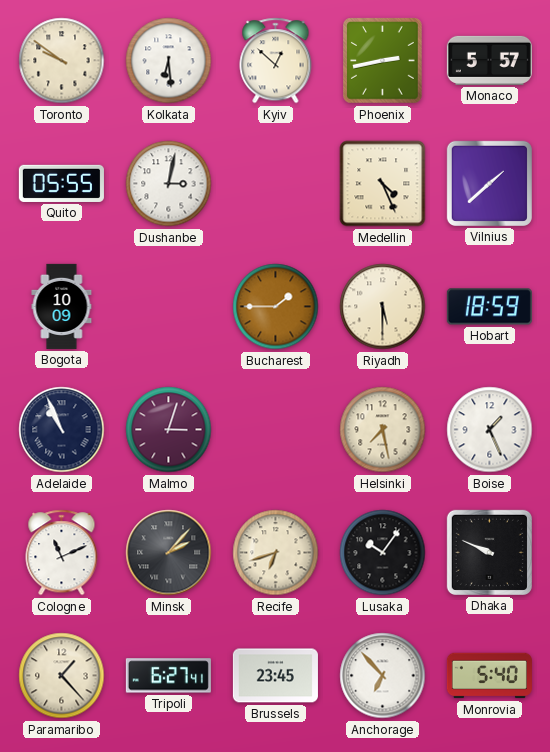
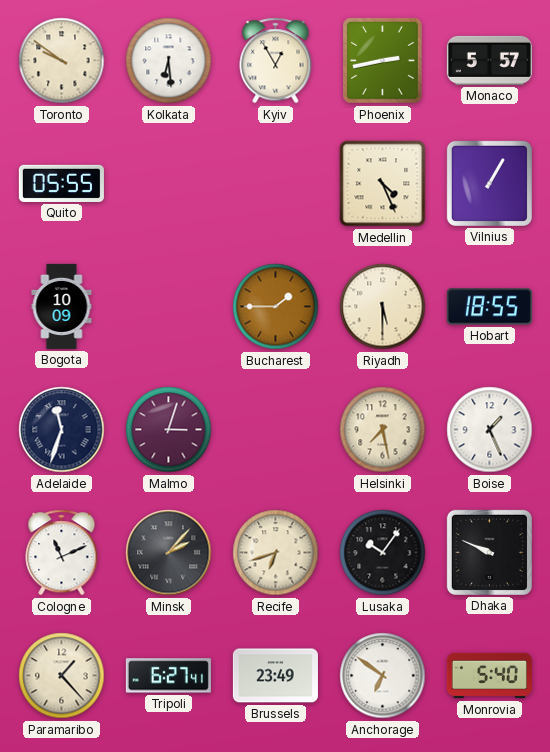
Kyiv: 12:52 -> 12:55 (276, 61)
Dushanbe: 3:02 -> none (169, 184)
Vilnius: 1:38 -> 1:05 (489, 183)
Hobart: 18:59 -> 18:55 (489, 307)
Adelaide: 10:56 -> 11:33 (62, 430)
Brussels: 23:45 -> 23:49 (275, 676)
Anchorage: 6:53 -> 6:51 (383, 676)
